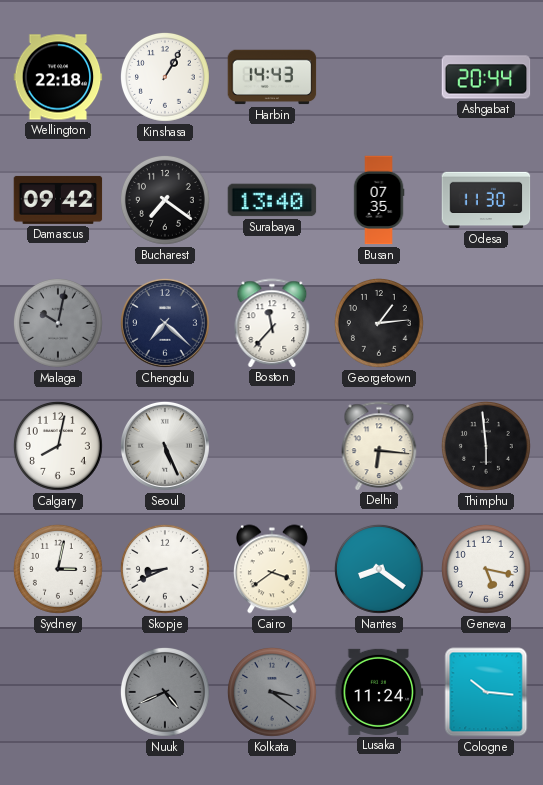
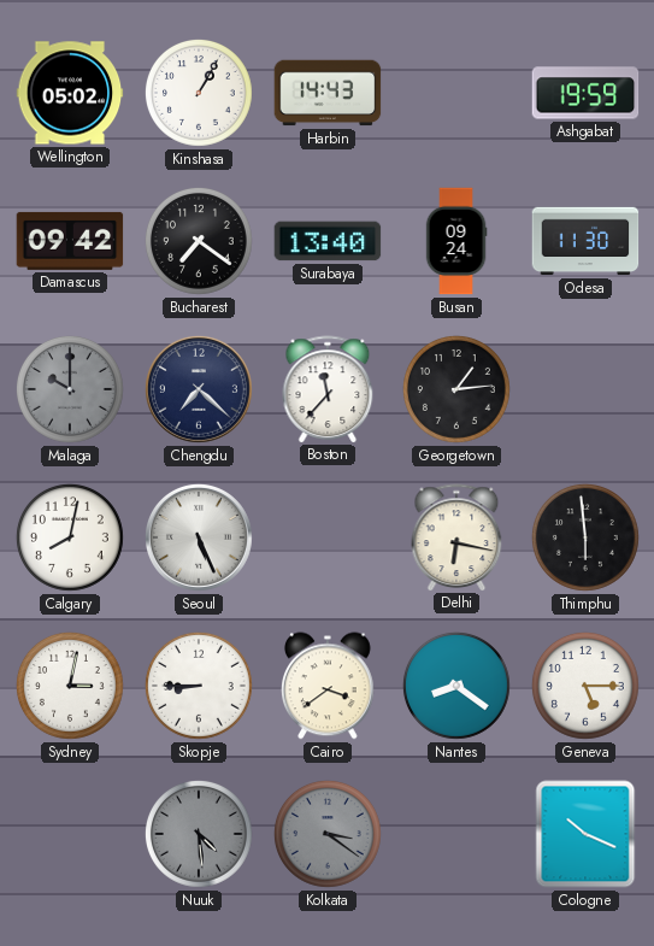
Wellington: 22:18 -> 05:02 (70, 93)
Ashgabat: 20:44 -> 19:59 (585, 93)
Busan: 07:35 -> 09:24 (456, 241)
Malaga: 10:02 -> 10:00 (70, 389)
Delhi: 6:16 -> 6:17 (456, 537)
Skopje: 8:41 -> 8:45 (199, 686)
Geneva: 5:17 -> 5:15 (585, 686)
Nuuk: 4:41 -> 4:29 (199, 834)
Lusaka: 11:24 -> none (379, 692)
Cologne: 10:16 -> 10:19 (585, 834)
